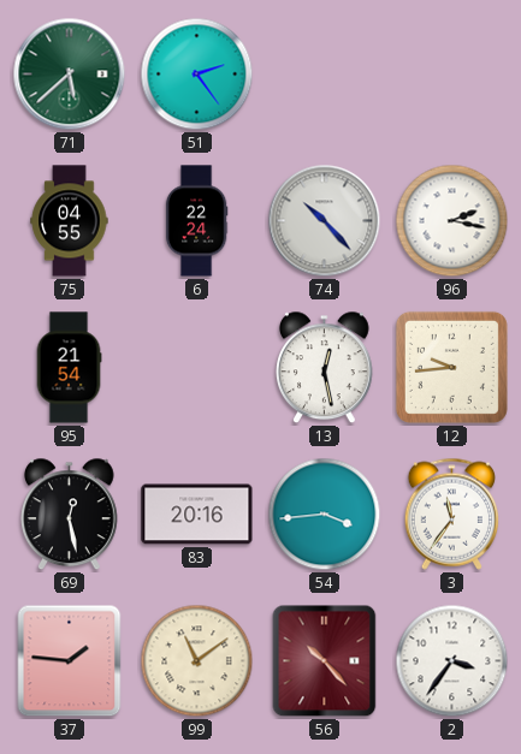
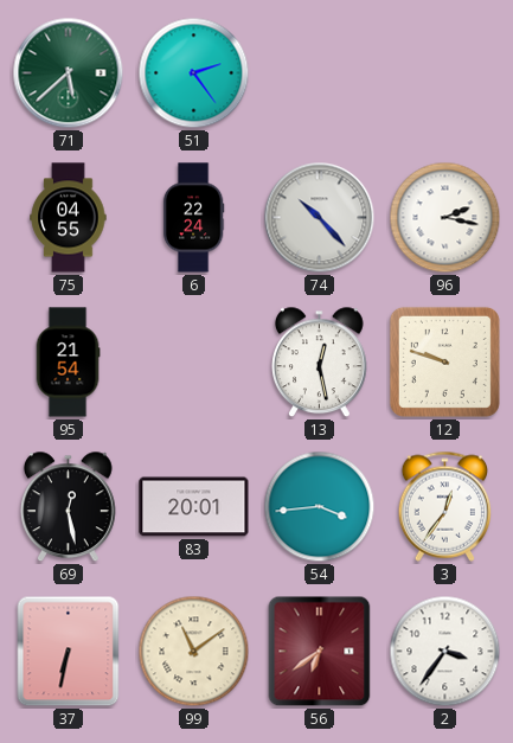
12: 9:44 -> 9:48 (444, 361)
83: 20:16 -> 20:01 (194, 507)
3: 11:36 -> 12:36 (445, 506)
37: 1:46 -> 6:32 (69, 652)
56: 10:23 -> 6:39 (320, 652)
